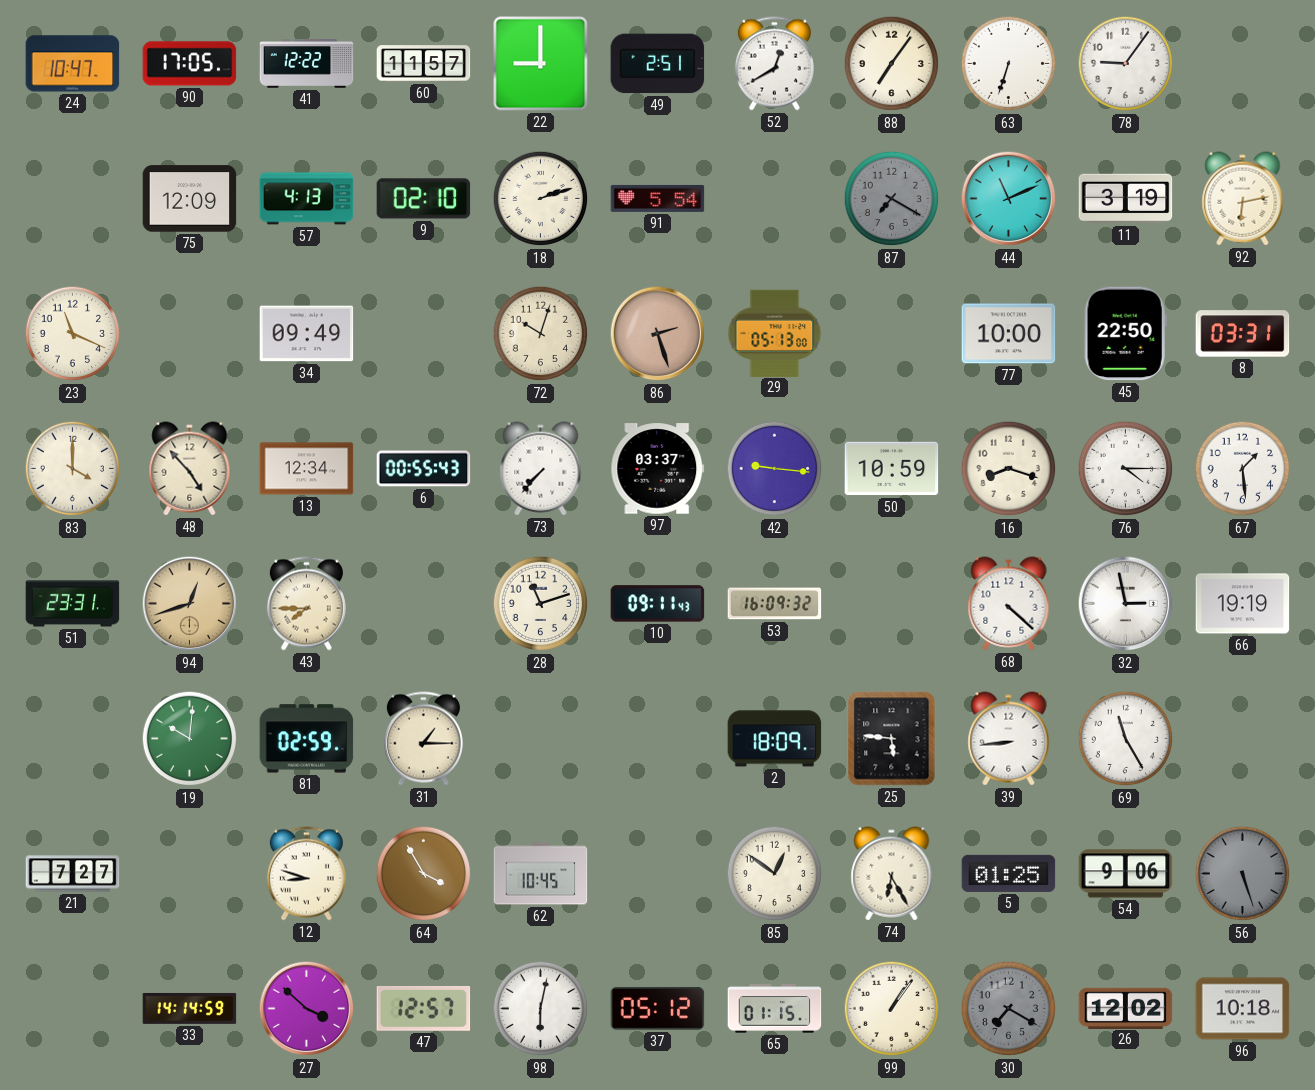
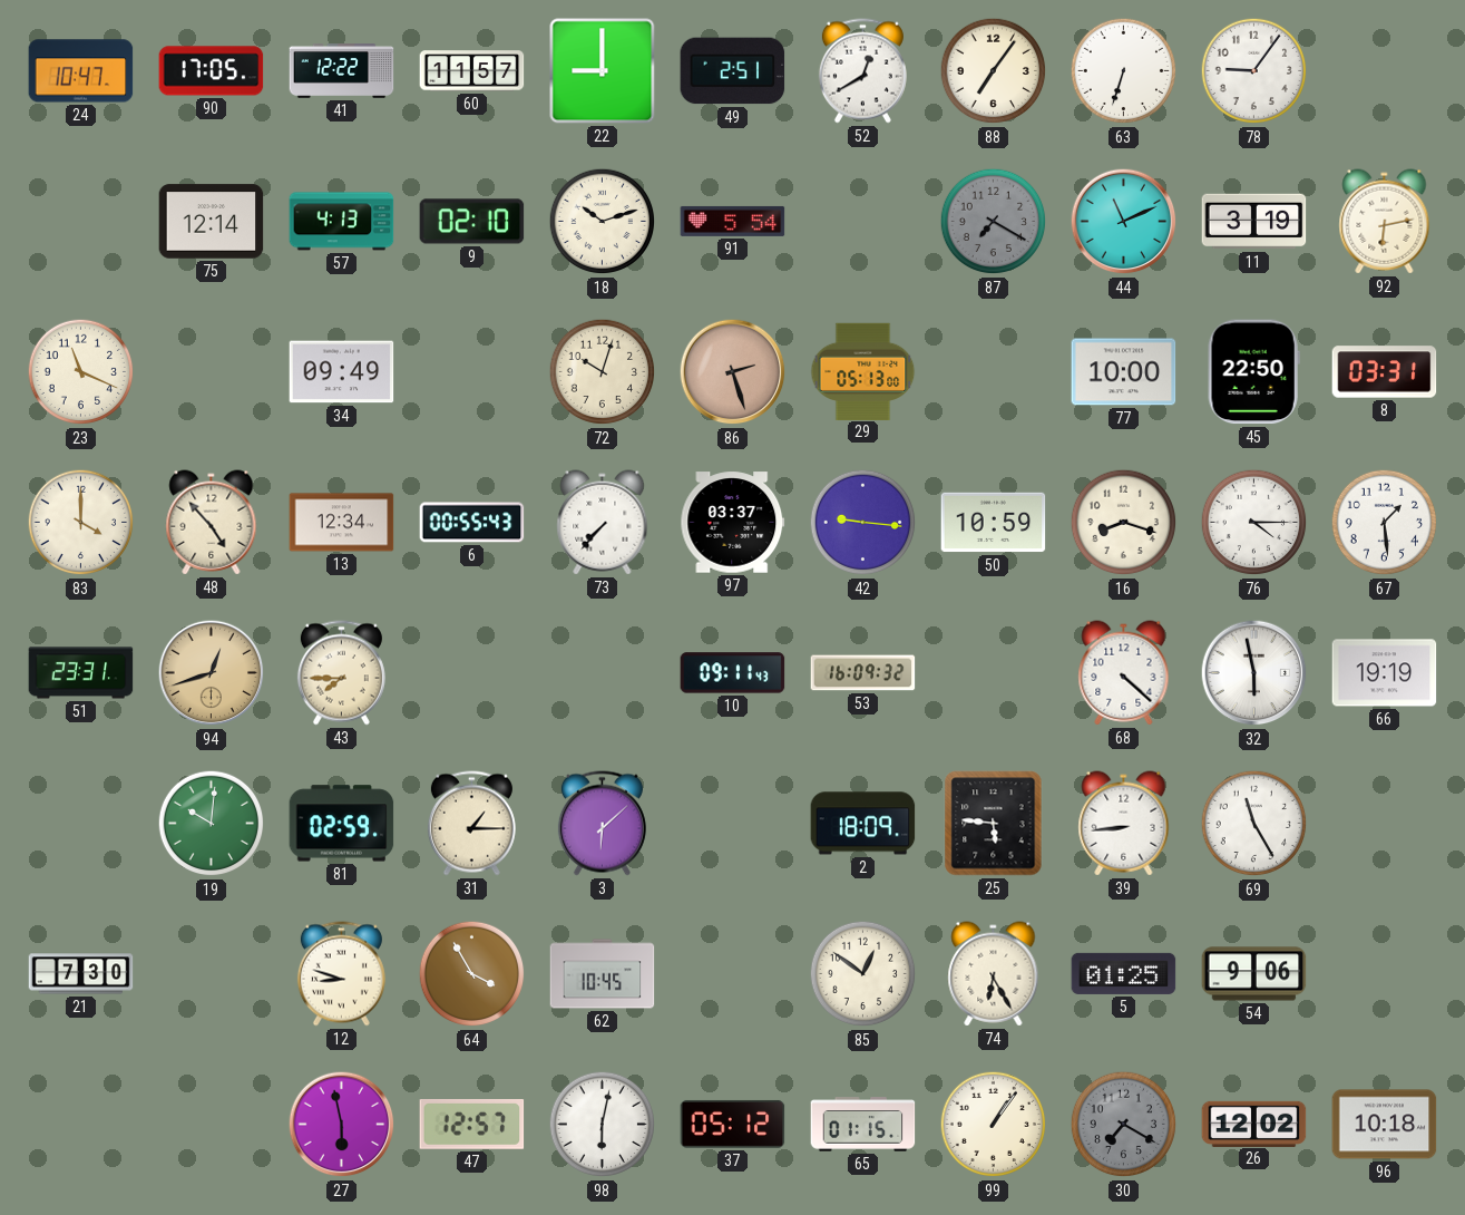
75: 12:09 -> 12:14 (212, 222)
18: 2:12 -> 10:12 (603, 222)
28: 11:12 -> none (541, 604)
32: 2:58 -> 5:58 (1254, 673)
3: none -> 6:08 (602, 824)
21: 7:27 -> 7:30 (81, 974)
56: 5:27 -> none (1243, 874)
33: 14:14 -> none (190, 1009)
27: 3:52 -> 5:58 (342, 1125)
